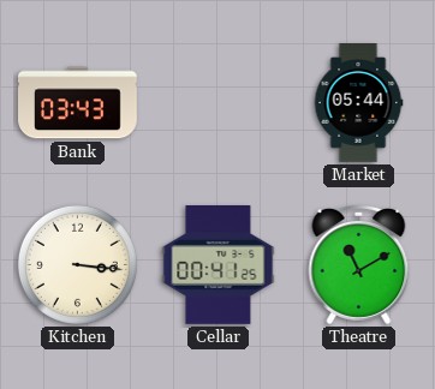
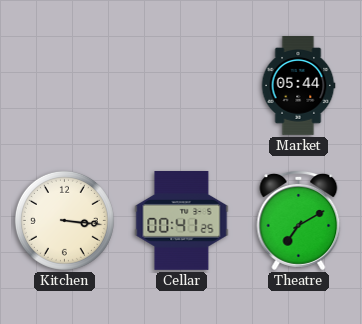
Bank: 03:43 -> none (78, 103)
Theatre: 11:10 -> 7:10 (299, 220)
